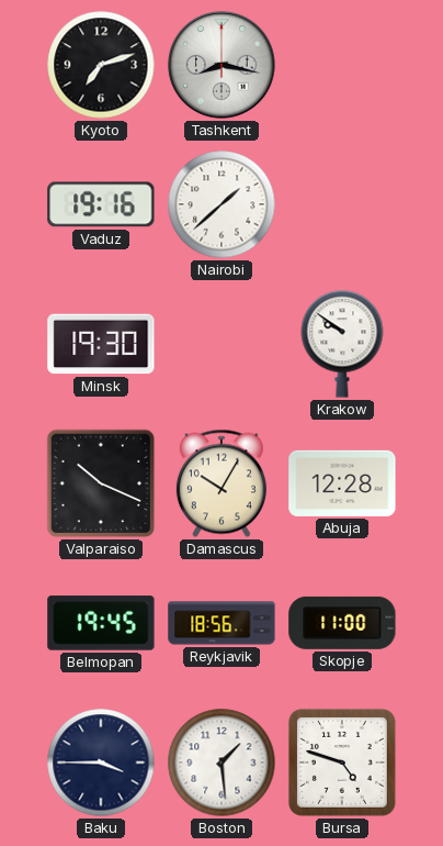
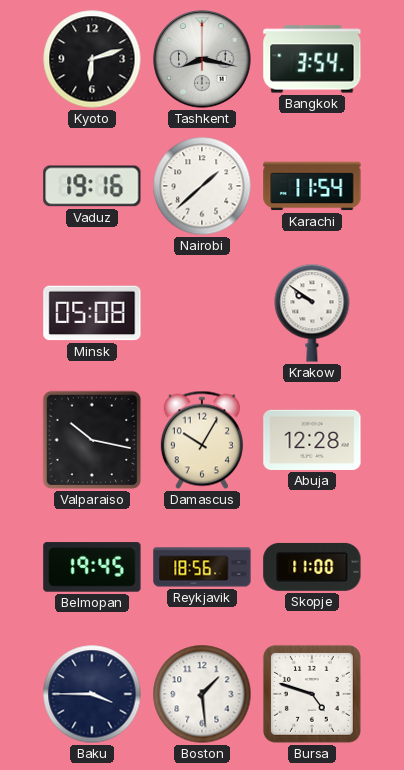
Kyoto: 7:12 -> 6:12 (92, 59)
Bangkok: none -> 3:54 (312, 59)
Karachi: none -> 11:54 (312, 186)
Minsk: 19:30 -> 05:08 (92, 313)
Valparaiso: 10:19 -> 10:17 (92, 440)
